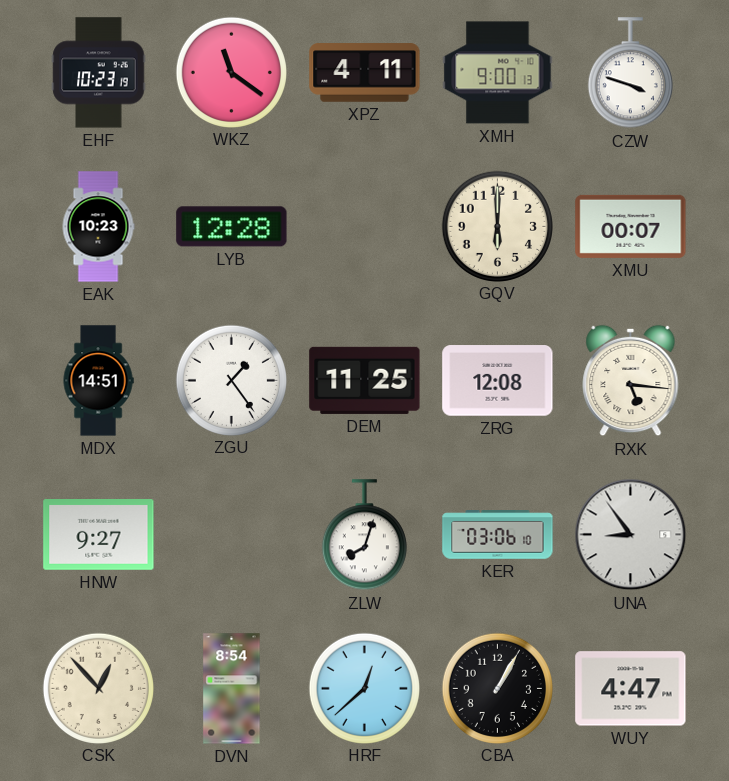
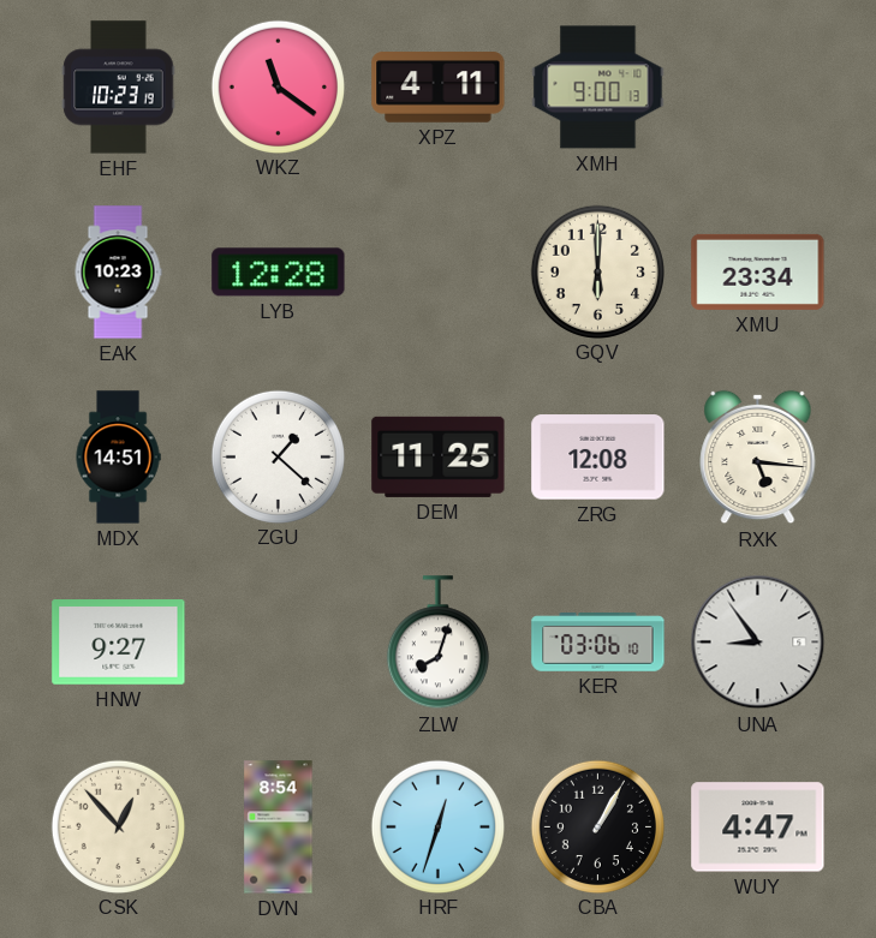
CZW: 3:48 -> none (630, 73)
XMU: 00:07 -> 23:34 (758, 271)
ZGU: 1:24 -> 1:22 (278, 456)
HRF: 12:38 -> 12:33 (437, 826)
